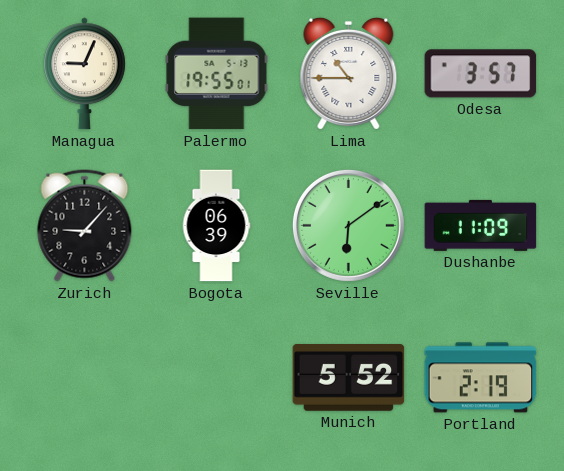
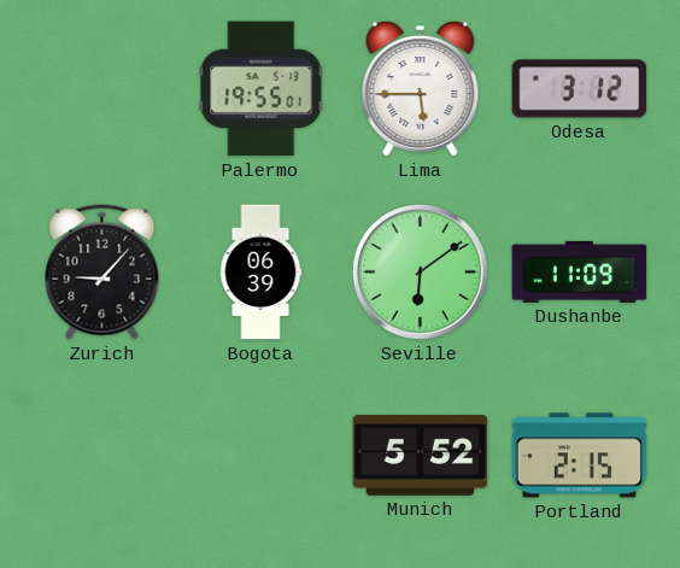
Managua: 9:04 -> none (84, 74)
Lima: 10:45 -> 5:45 (421, 88)
Odesa: 3:57 -> 3:12 (580, 89)
Portland: 2:19 -> 2:15 (580, 456)
